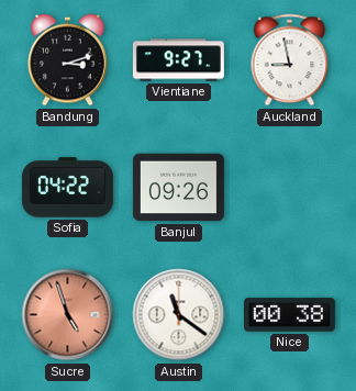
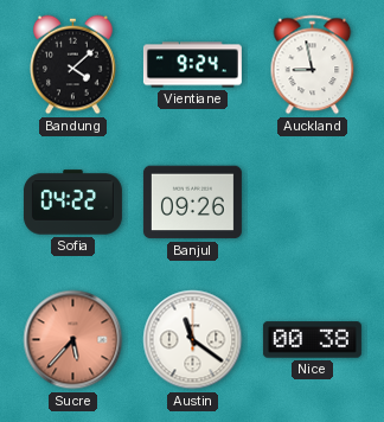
Bandung: 3:12 -> 4:08 (73, 65)
Vientiane: 9:27 -> 9:24 (192, 65)
Sucre: 4:57 -> 5:37 (73, 340)
